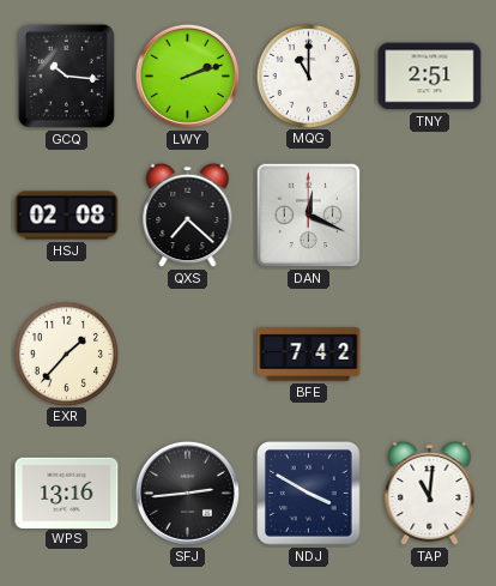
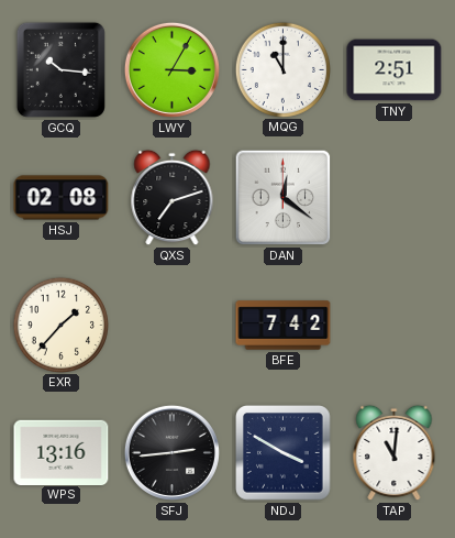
LWY: 2:12 -> 3:05 (171, 69)
QXS: 7:22 -> 7:12 (173, 198)
DAN: 12:19 -> 12:21 (284, 198)
